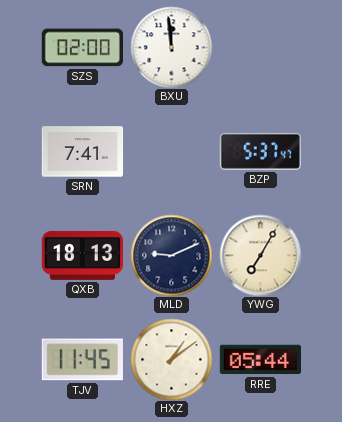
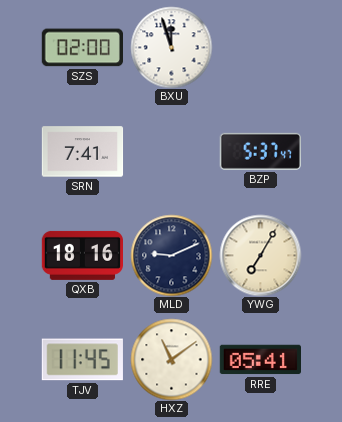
BXU: 11:59 -> 11:57 (171, 47)
QXB: 18:13 -> 18:16 (82, 255)
HXZ: 1:09 -> 11:09 (171, 359)
RRE: 05:44 -> 05:41 (260, 360)
